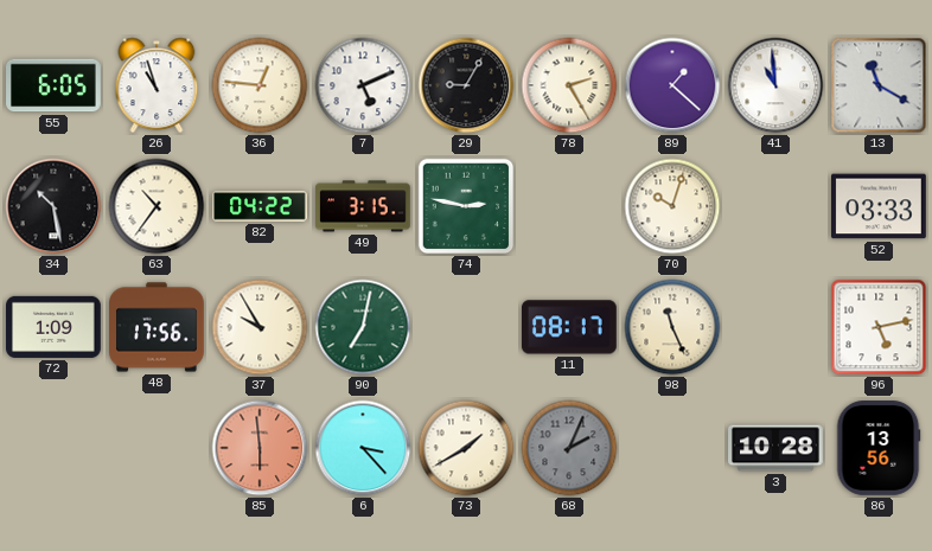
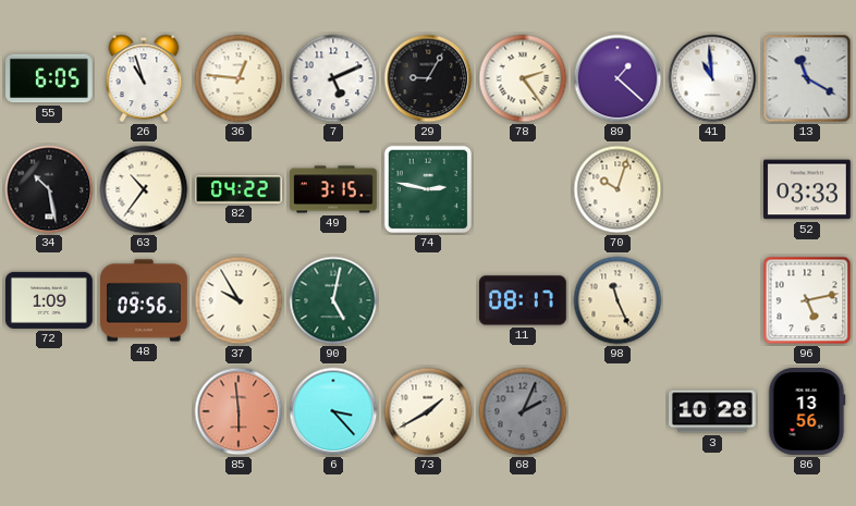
78: 2:25 -> 2:24 (523, 78)
48: 17:56 -> 09:56 (145, 300)
90: 7:02 -> 5:02 (333, 300)
